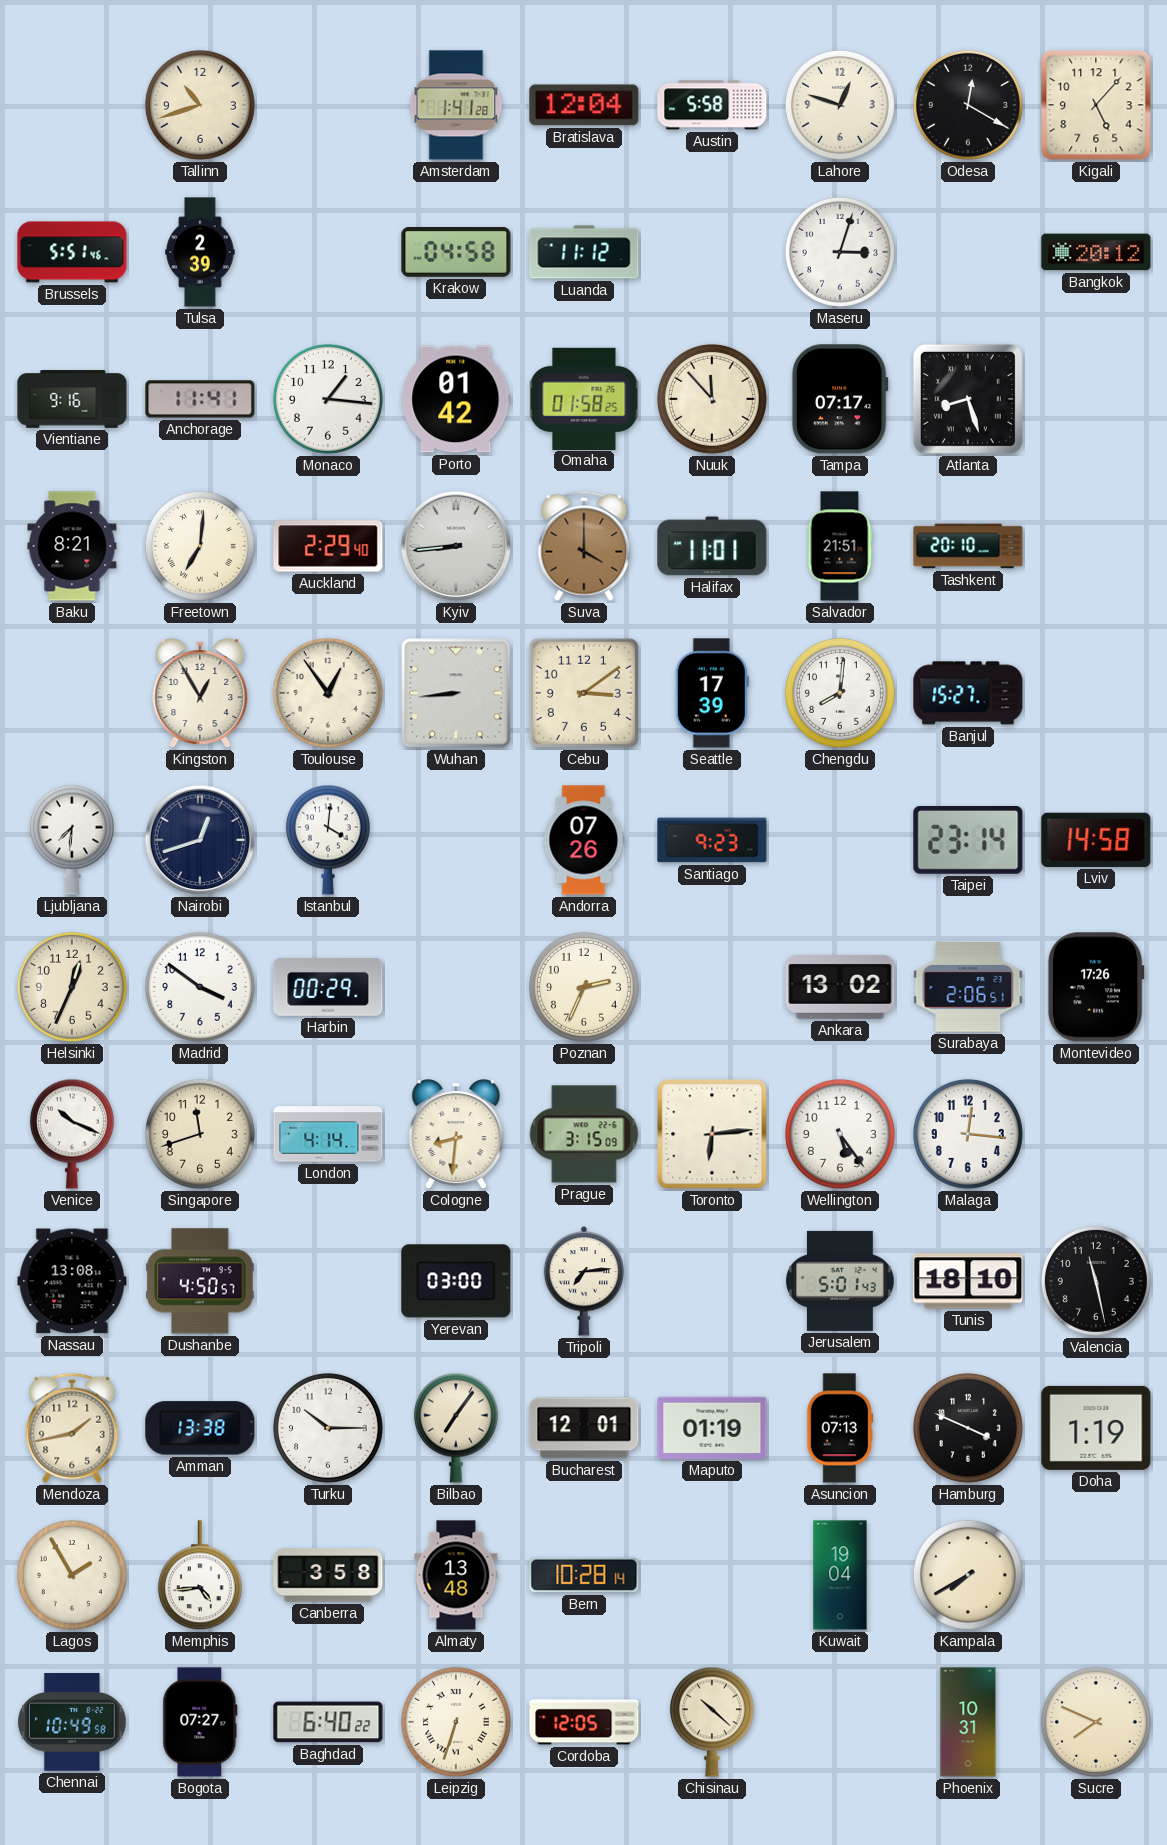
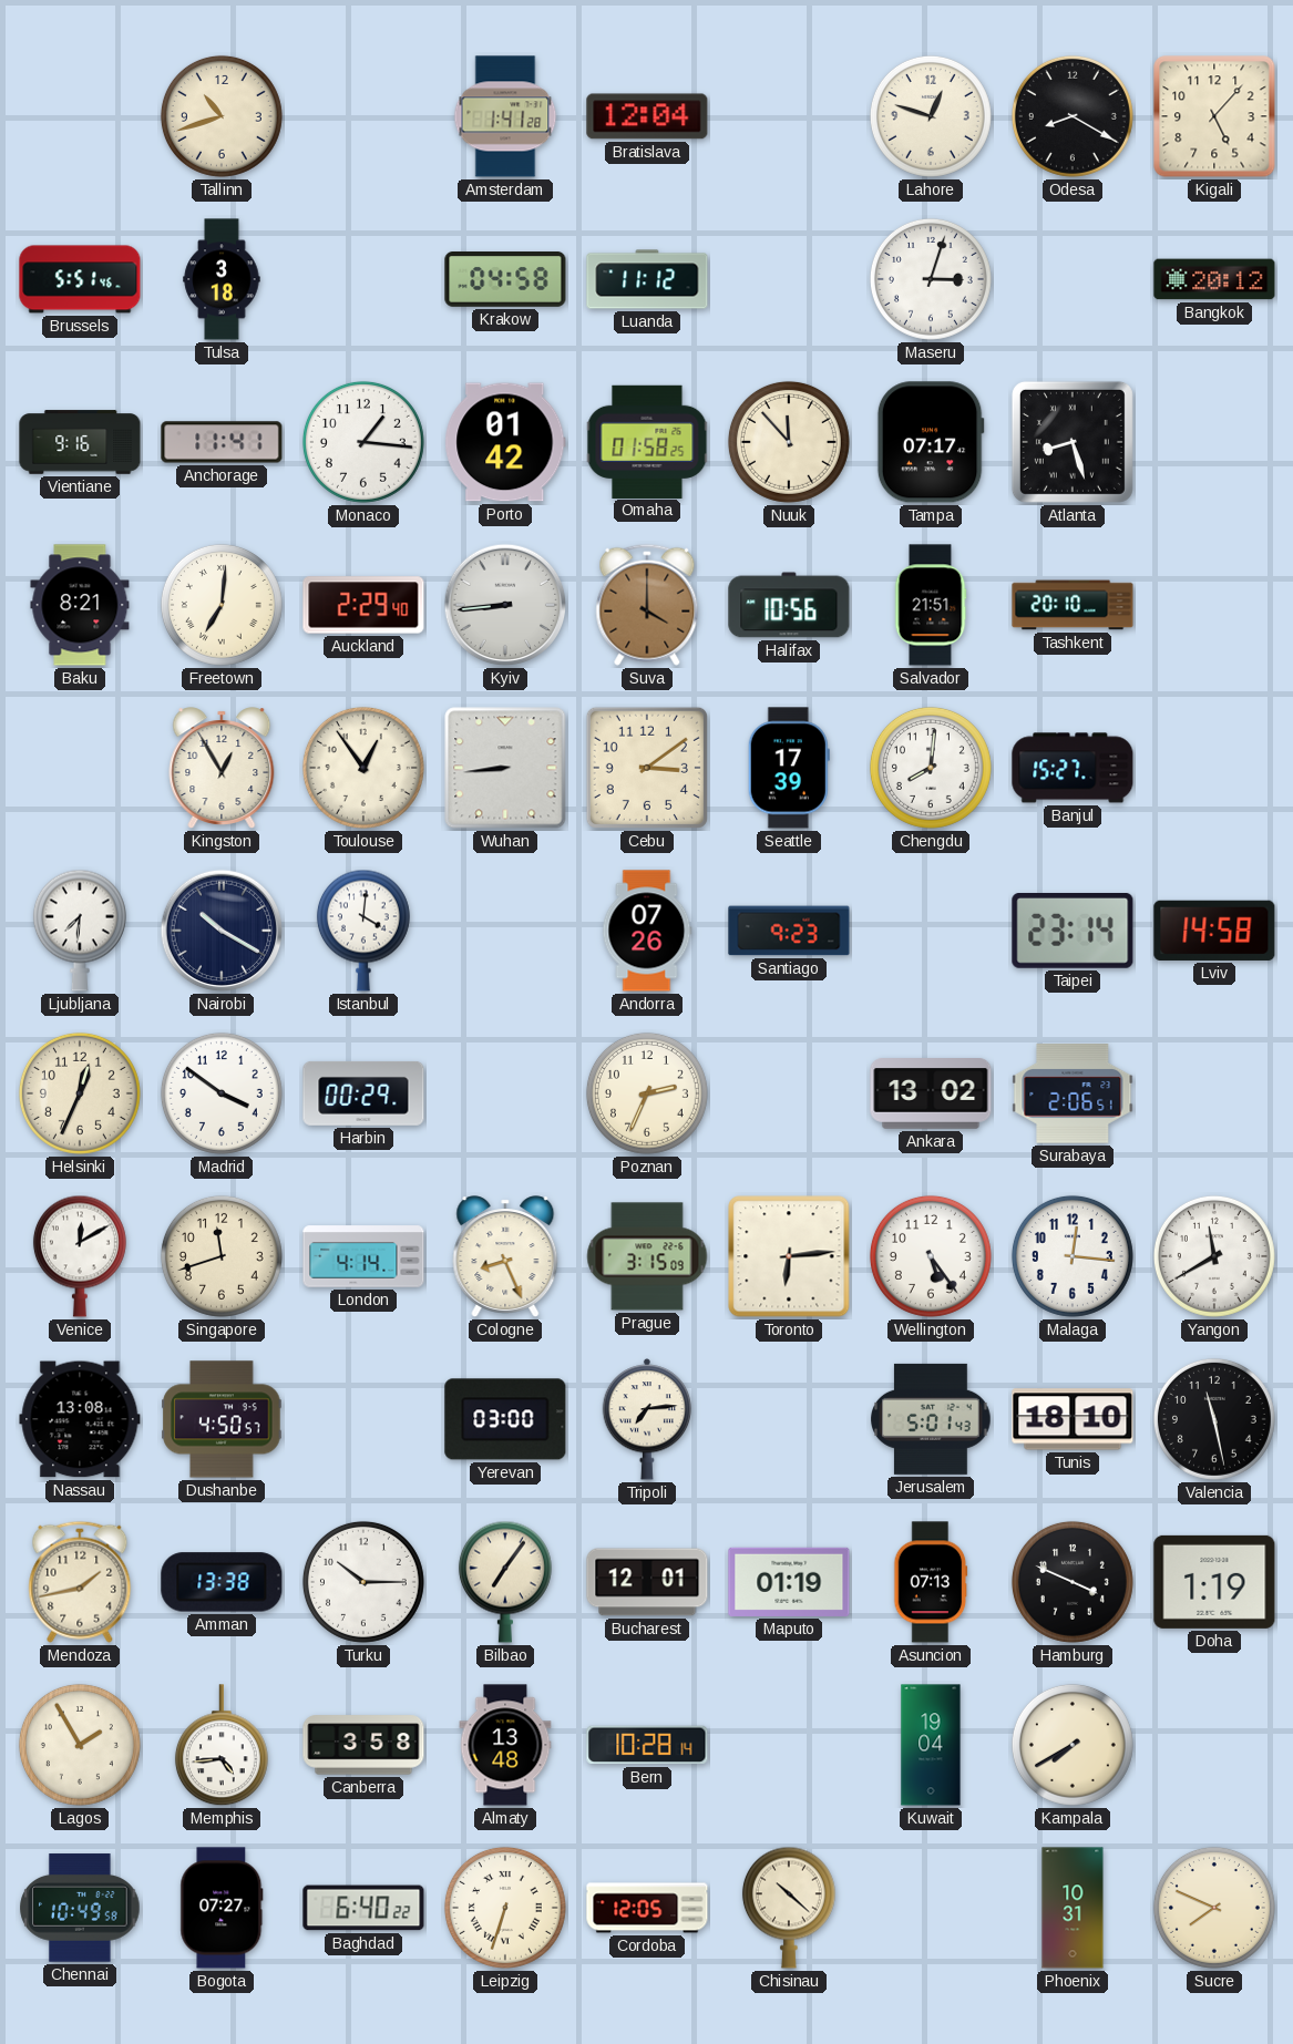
Austin: 5:58 -> none (712, 105)
Odesa: 12:20 -> 8:20 (1073, 116)
Tulsa: 2:39 -> 3:18 (222, 279)
Halifax: 11:01 -> 10:56 (789, 605)
Nairobi: 12:42 -> 10:20 (222, 931)
Montevideo: 17:26 -> none (1096, 987)
Venice: 10:19 -> 12:10 (80, 1256)
Cologne: 8:31 -> 8:26 (505, 1256)
Yangon: none -> 11:40 (1214, 1256)
